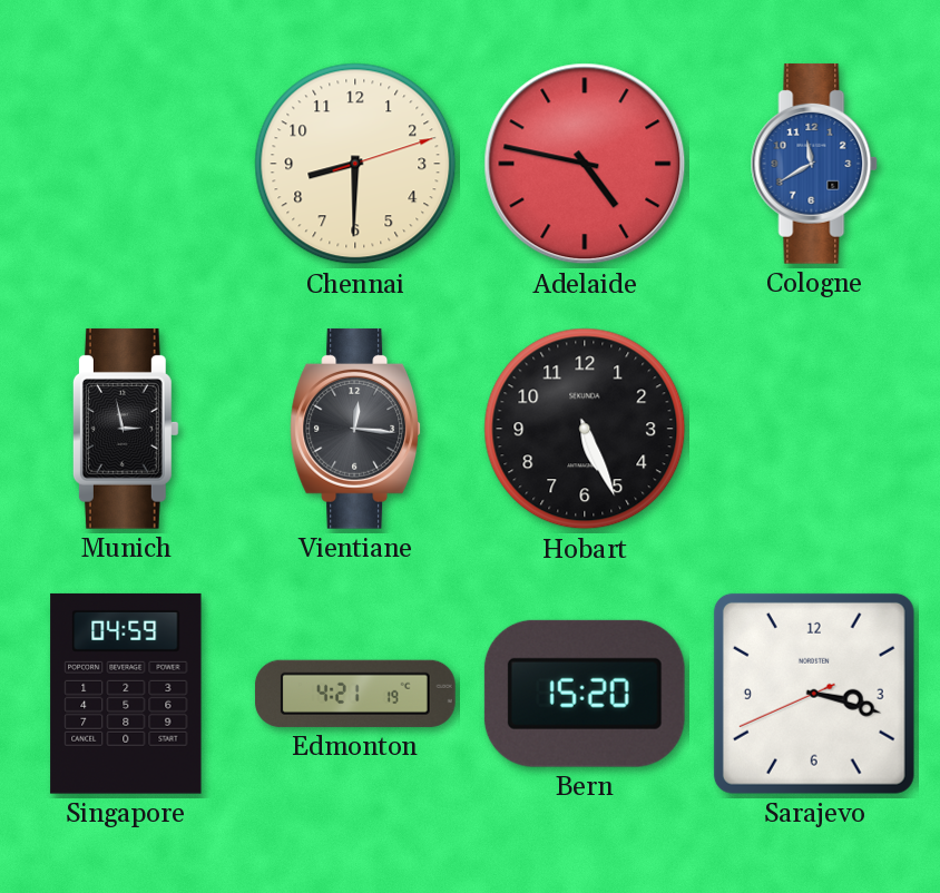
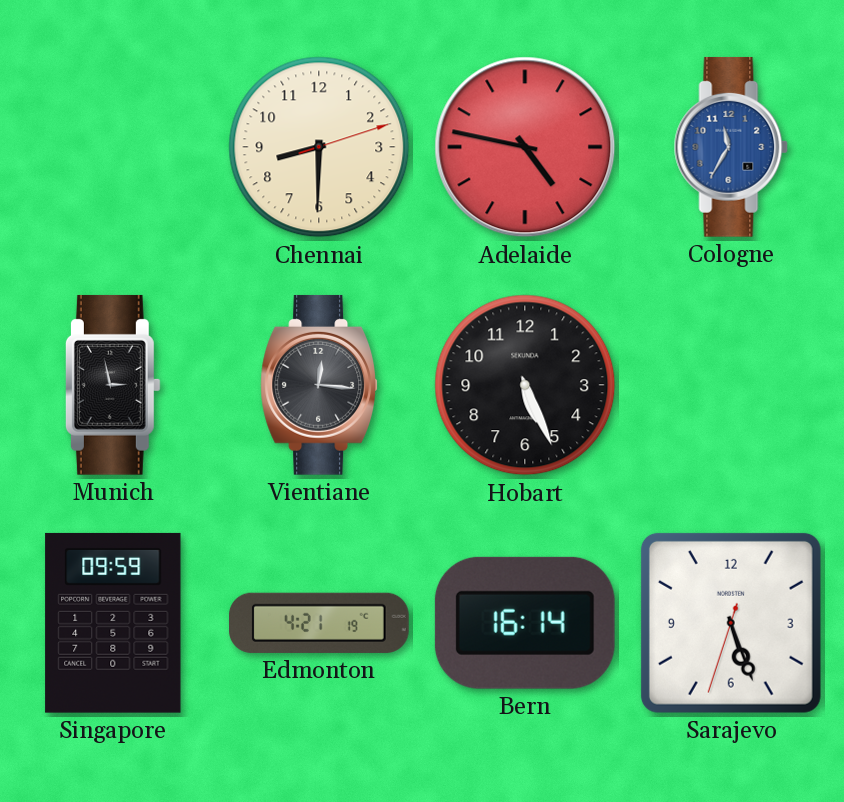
Cologne: 11:40 -> 11:35 (731, 147)
Singapore: 04:59 -> 09:59 (113, 623)
Bern: 15:20 -> 16:14 (525, 623)
Sarajevo: 3:17 -> 5:26 (731, 623)
